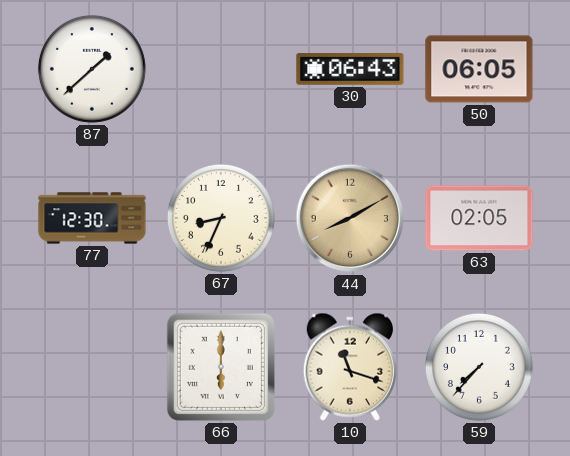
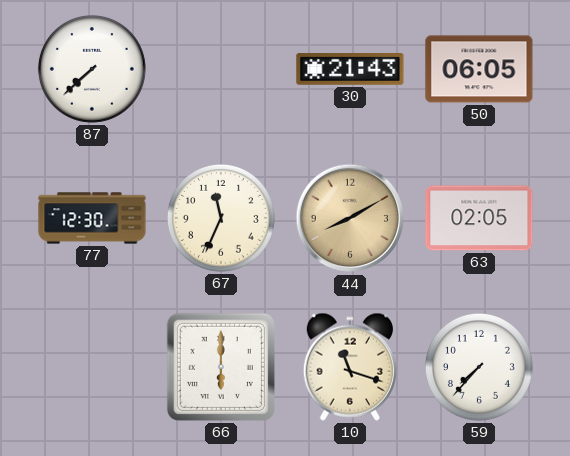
87: 1:38 -> 7:38 (92, 69)
30: 06:43 -> 21:43 (350, 70)
67: 8:34 -> 11:34 (221, 218)
